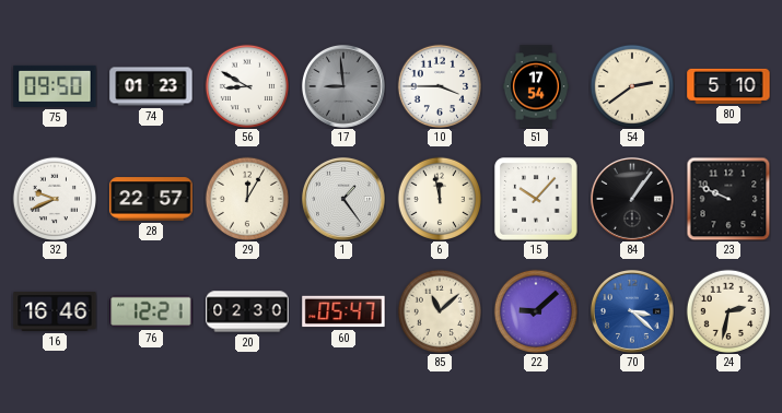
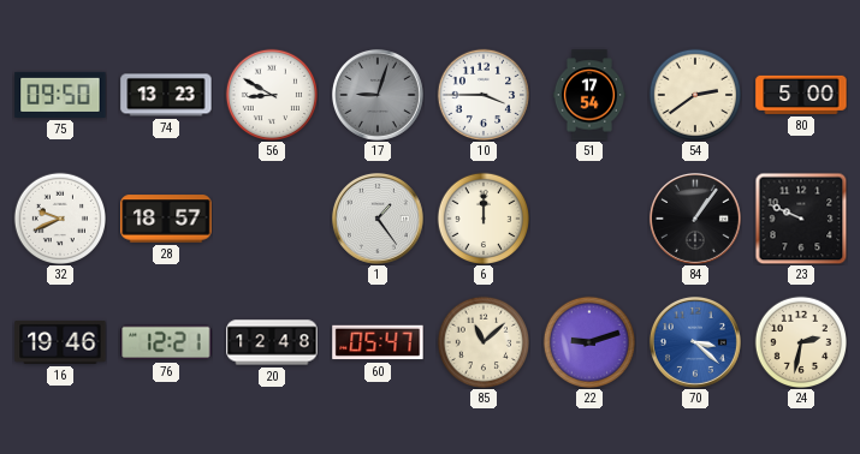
74: 01:23 -> 13:23 (166, 95)
17: 8:59 -> 9:03 (378, 95)
80: 5:10 -> 5:00 (801, 95)
28: 22:57 -> 18:57 (166, 219)
29: 12:05 -> none (246, 198)
6: 11:58 -> 12:00 (482, 217)
15: 10:07 -> none (536, 199)
16: 16:46 -> 19:46 (60, 342)
20: 02:30 -> 12:48 (272, 342)
22: 9:08 -> 9:12 (588, 341)
